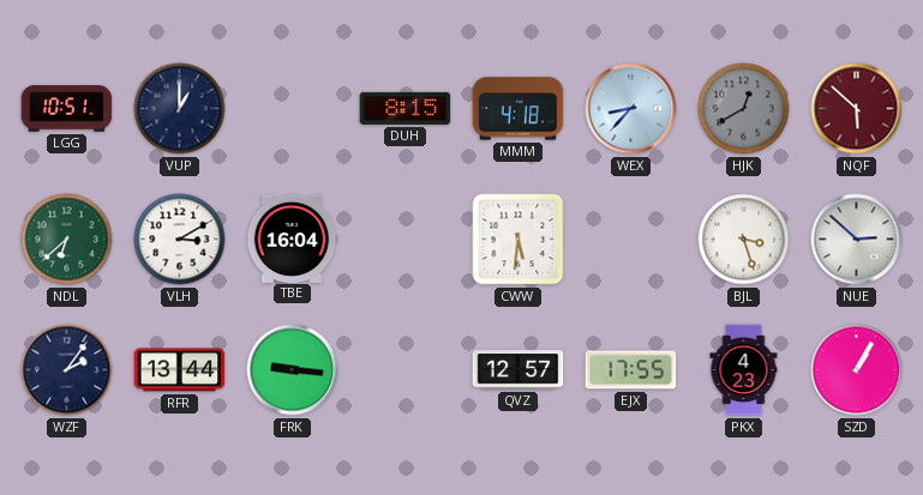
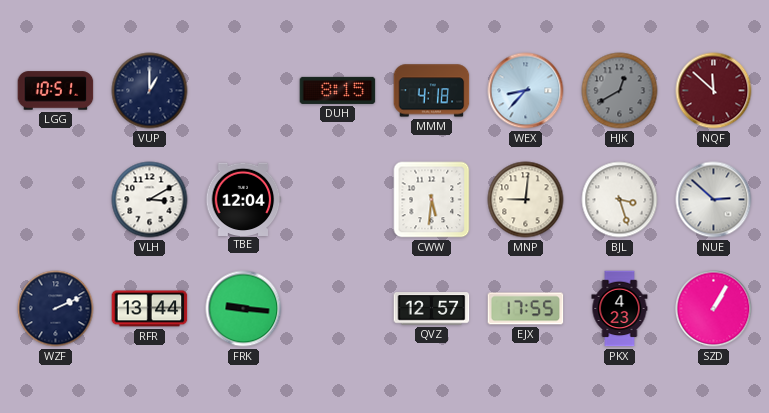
NQF: 5:52 -> 11:52 (714, 91)
NDL: 6:38 -> none (67, 240)
TBE: 16:04 -> 12:04 (244, 199)
MNP: none -> 9:01 (526, 200)
WZF: 2:06 -> 2:11 (56, 309)
